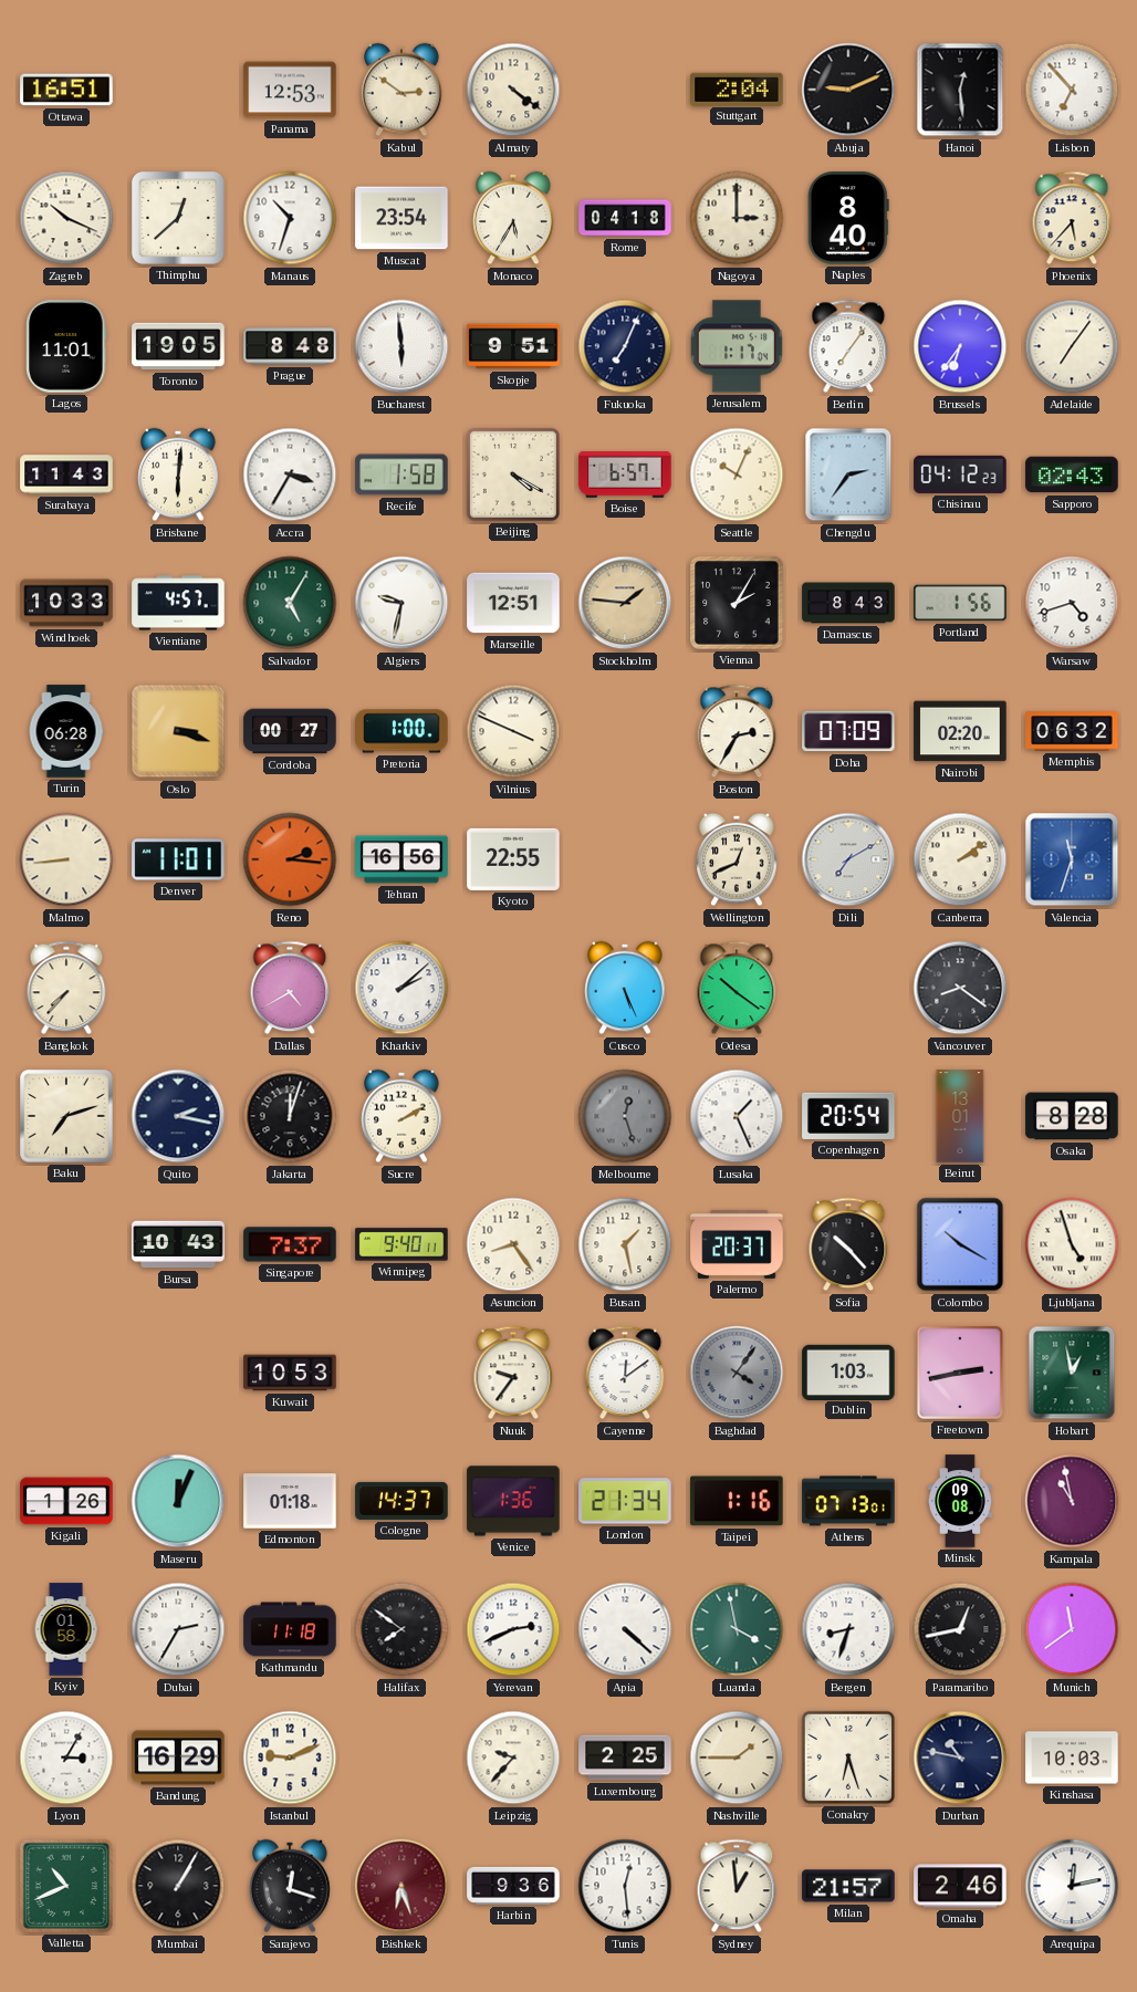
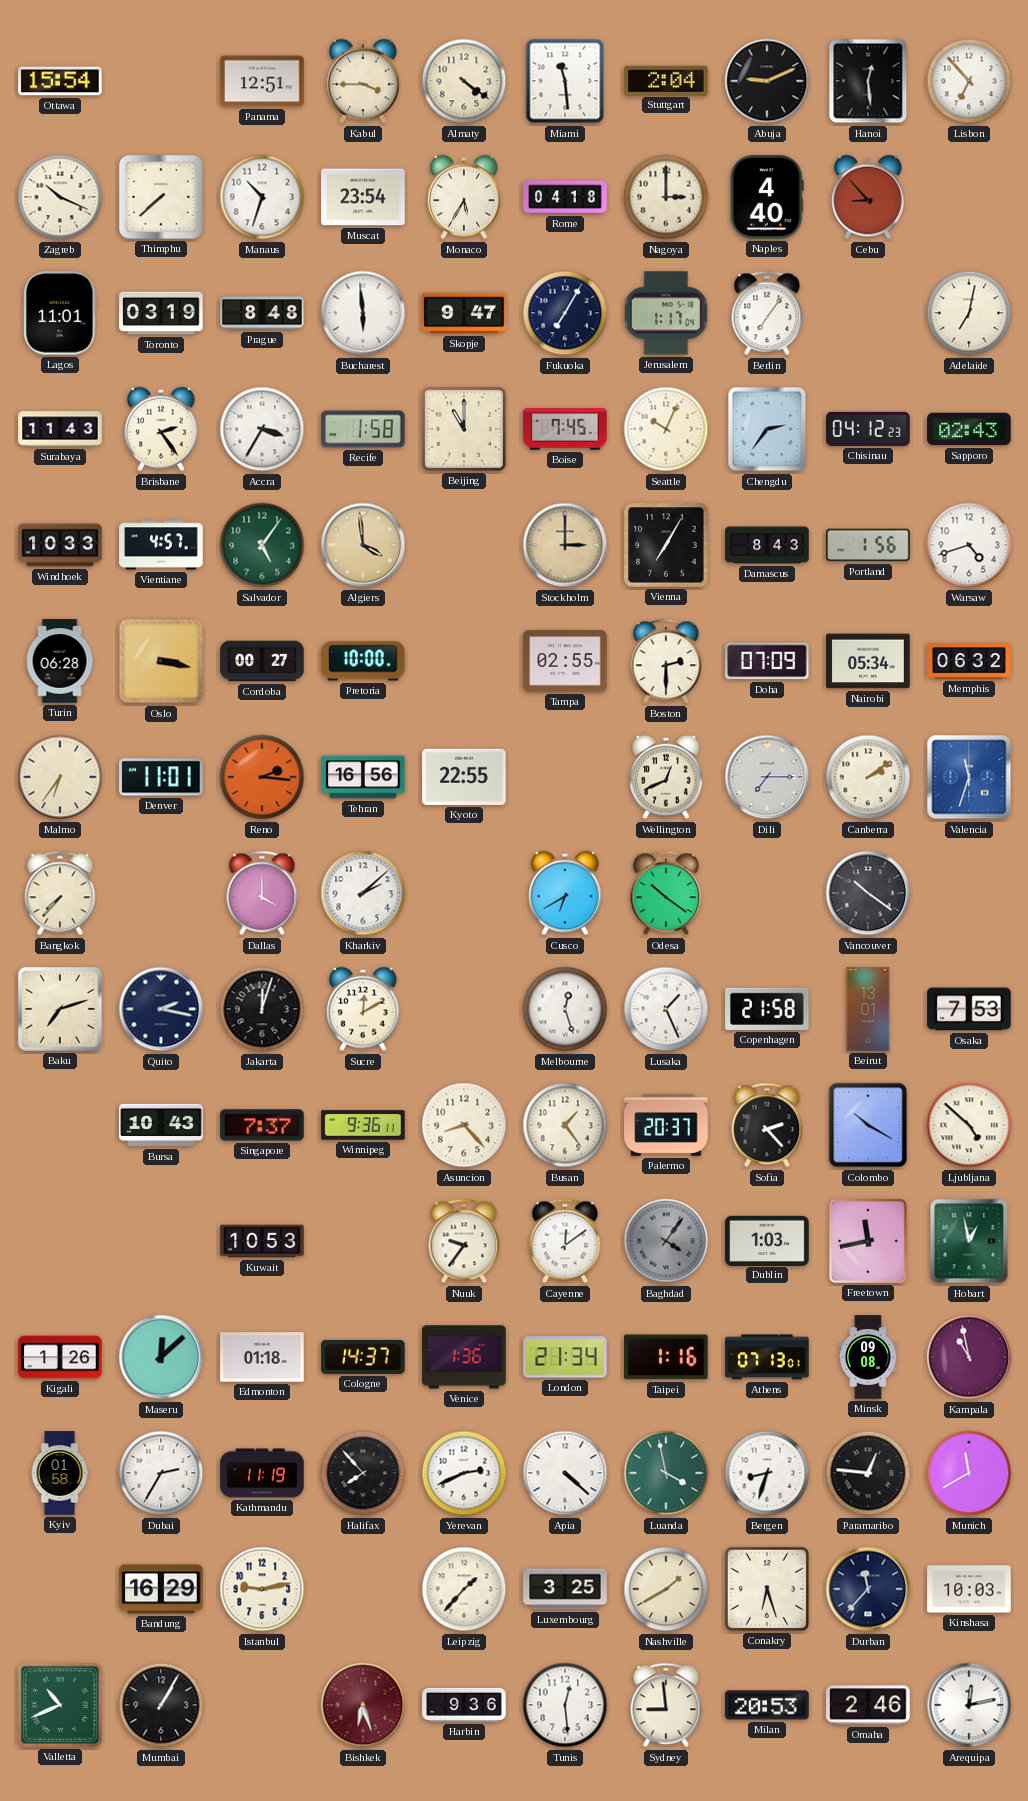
Ottawa: 16:51 -> 15:54 (60, 81)
Panama: 12:53 -> 12:51 (262, 81)
Kabul: 2:51 -> 3:45 (363, 81)
Miami: none -> 11:29 (565, 81)
Thimphu: 12:38 -> 7:38 (161, 197)
Naples: 8:40 -> 4:40 (767, 197)
Cebu: none -> 8:53 (868, 197)
Phoenix: 5:37 -> none (1072, 218)
Toronto: 19:05 -> 03:19 (161, 313)
Skopje: 9:51 -> 9:47 (464, 313)
Fukuoka: 7:04 -> 7:05 (565, 313)
Brussels: 6:36 -> none (960, 346)
Adelaide: 7:06 -> 7:02 (969, 313)
Brisbane: 6:01 -> 2:24 (161, 429)
Beijing: 4:20 -> 11:00 (464, 429)
Boise: 6:57 -> 7:45 (565, 429)
Salvador: 5:05 -> 5:06 (262, 545)
Algiers: 9:32 -> 3:59 (363, 545)
Algiers dial: white -> champagne (363, 545)
Marseille: 12:51 -> none (513, 603)
Stockholm: 1:46 -> 3:00 (565, 545)
Vienna: 2:05 -> 7:05 (666, 545)
Oslo: 3:18 -> 3:17 (161, 661)
Pretoria: 1:00 -> 10:00 (363, 661)
Vilnius: 3:49 -> none (513, 731)
Tampa: none -> 02:55 (565, 661)
Boston: 2:35 -> 2:30 (666, 661)
Nairobi: 02:20 -> 05:34 (868, 661)
Malmo: 8:44 -> 6:36 (60, 777)
Dili: 7:10 -> 7:15 (767, 777)
Dallas: 4:40 -> 4:00 (262, 893)
Cusco: 5:26 -> 6:40 (565, 893)
Vancouver: 8:21 -> 10:21 (868, 893)
Sucre: 2:10 -> 12:10 (363, 1009)
Melbourne dial: grey -> white (565, 1009)
Copenhagen: 20:54 -> 21:58 (767, 1009)
Osaka: 8:28 -> 7:53 (969, 1009)
Winnipeg: 9:40 -> 9:36 (363, 1125)
Asuncion: 8:24 -> 8:23 (464, 1125)
Busan: 1:28 -> 1:24 (565, 1125)
Sofia: 10:23 -> 2:23 (767, 1125)
Ljubljana: 4:57 -> 4:52 (969, 1125)
Freetown: 2:43 -> 11:43 (868, 1241)
Maseru: 12:04 -> 12:08 (161, 1357)
Kathmandu: 11:18 -> 11:19 (262, 1473)
Halifax: 7:51 -> 7:53 (363, 1473)
Paramaribo: 12:43 -> 12:46 (868, 1473)
Munich: 11:39 -> 11:40 (969, 1473)
Lyon: 3:05 -> none (66, 1758)
Istanbul: 9:11 -> 9:13 (262, 1589)
Leipzig: 9:37 -> 1:37 (464, 1589)
Luxembourg: 2:25 -> 3:25 (565, 1589)
Nashville: 1:45 -> 1:40 (666, 1589)
Durban: 10:47 -> 11:37 (868, 1589)
Sarajevo: 12:18 -> none (290, 1886)
Sydney: 12:59 -> 8:59 (666, 1705)
Milan: 21:57 -> 20:53 (767, 1705)
